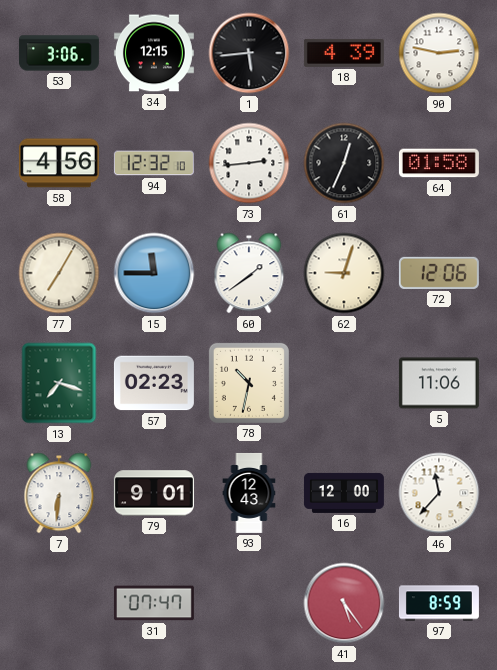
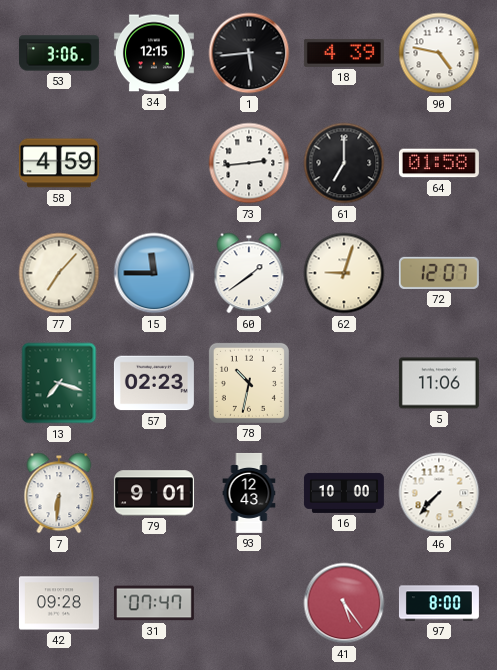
90: 2:47 -> 4:47 (439, 53)
58: 4:56 -> 4:59 (59, 163)
94: 12:32 -> none (154, 163)
61: 12:34 -> 7:00 (344, 163)
77: 7:05 -> 7:07 (59, 273)
72: 12:06 -> 12:07 (439, 273)
16: 12:00 -> 10:00 (344, 493)
46: 11:37 -> 7:37 (439, 493)
42: none -> 09:28 (59, 603)
97: 8:59 -> 8:00 (439, 603)
